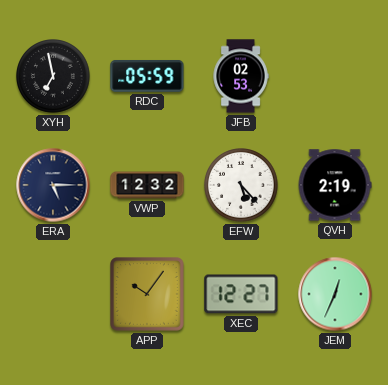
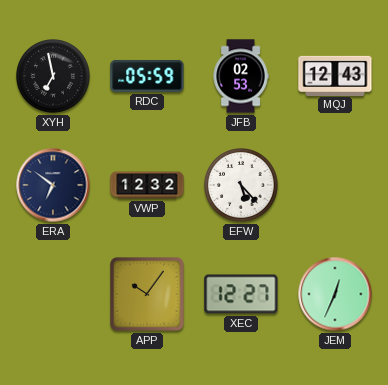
MQJ: none -> 12:43 (335, 75)
ERA: 5:15 -> 6:51 (53, 185)
QVH: 2:19 -> none (335, 185)
